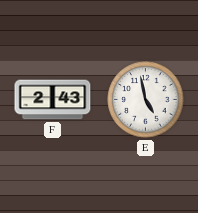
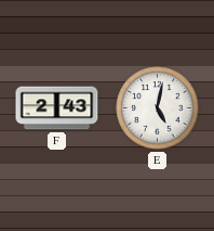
E: 4:58 -> 5:02 (158, 108)
